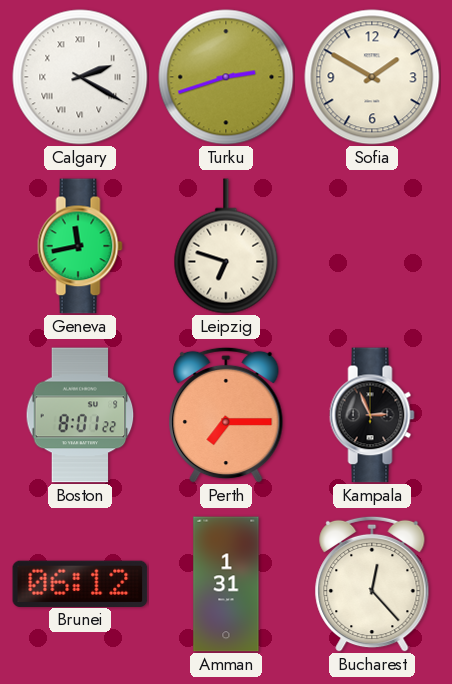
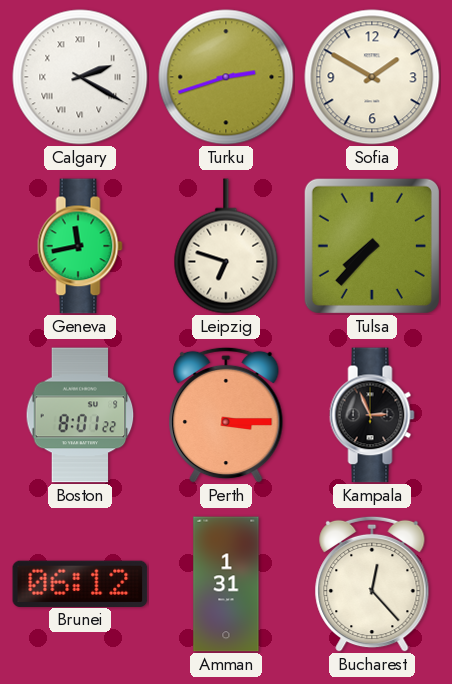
Tulsa: none -> 7:37 (372, 246)
Perth: 7:15 -> 3:15 (226, 415)
